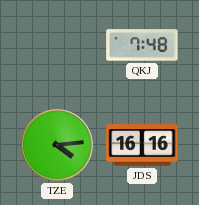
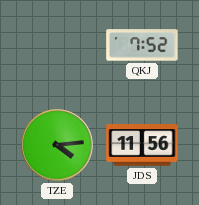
QKJ: 7:48 -> 7:52 (142, 45)
JDS: 16:16 -> 11:56 (142, 145)
